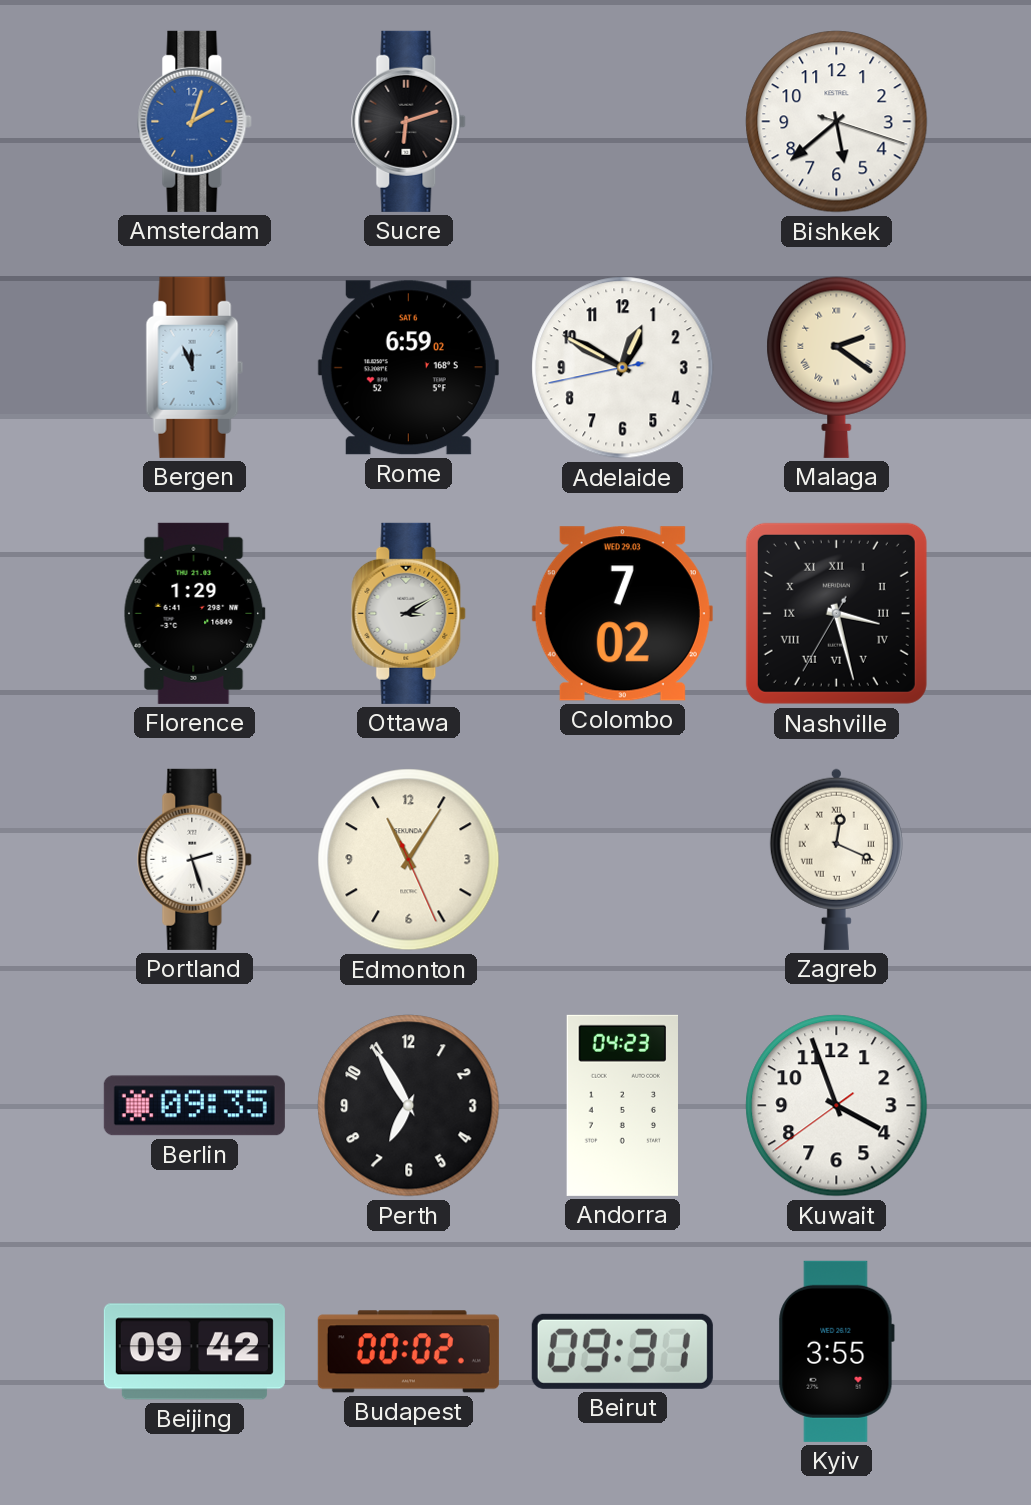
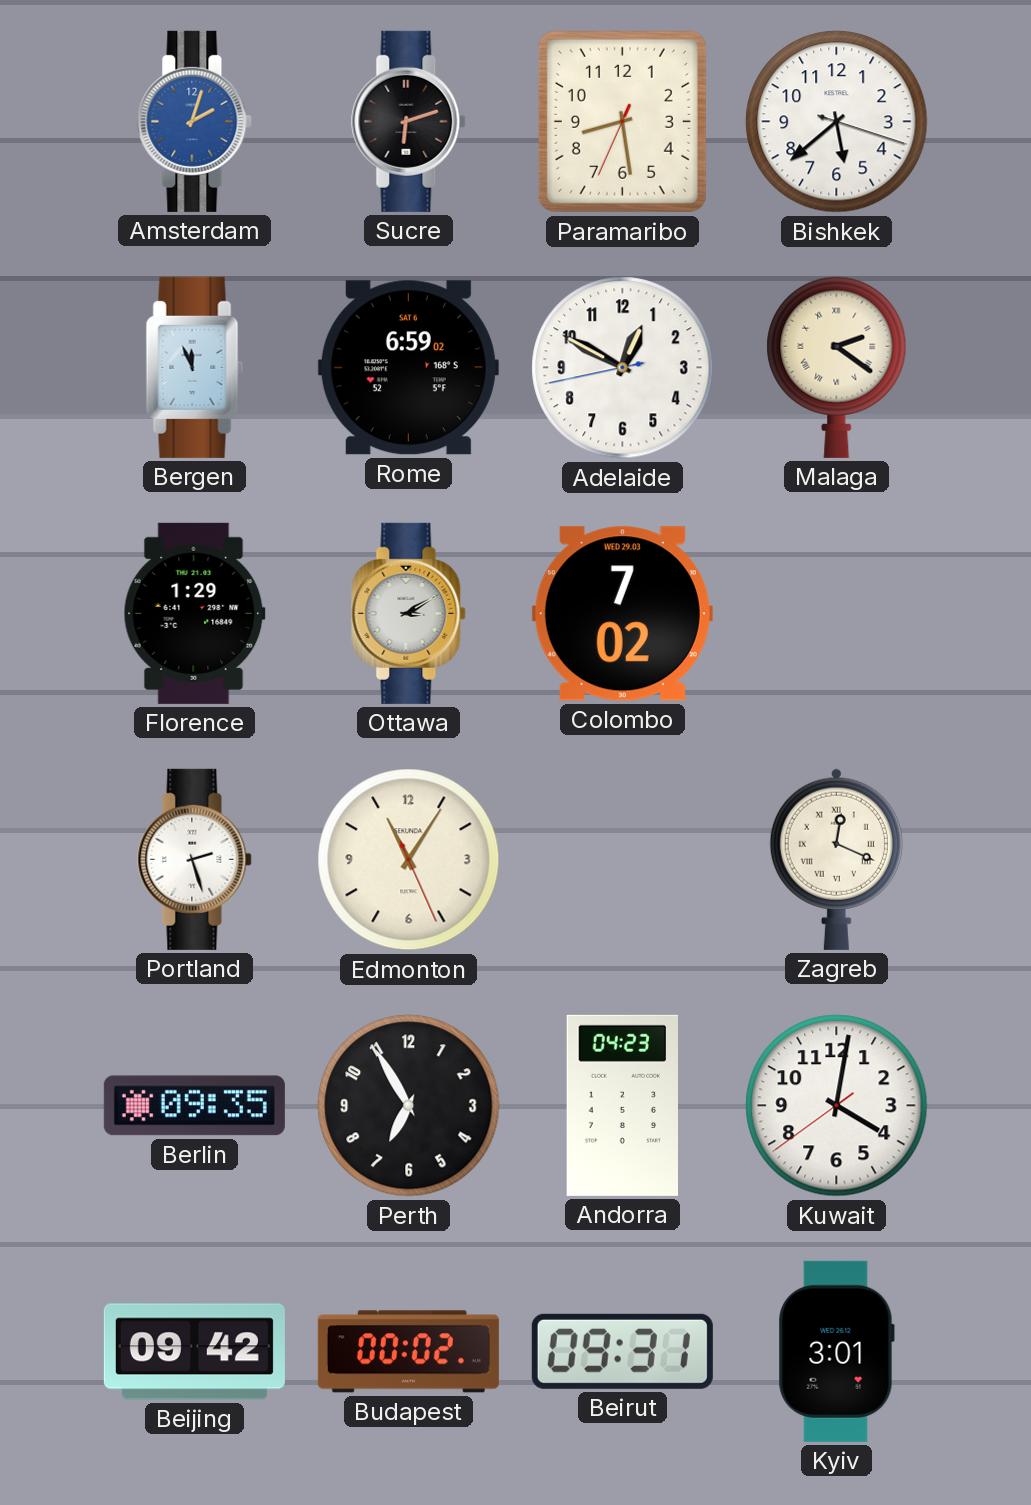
Paramaribo: none -> 8:28 (622, 121)
Nashville: 3:27 -> none (836, 613)
Kuwait: 3:56 -> 4:01 (837, 1106)
Kyiv: 3:55 -> 3:01 (836, 1351)
